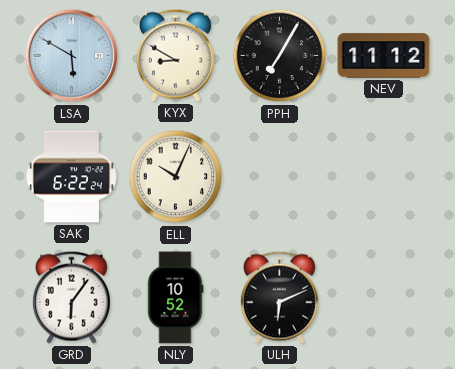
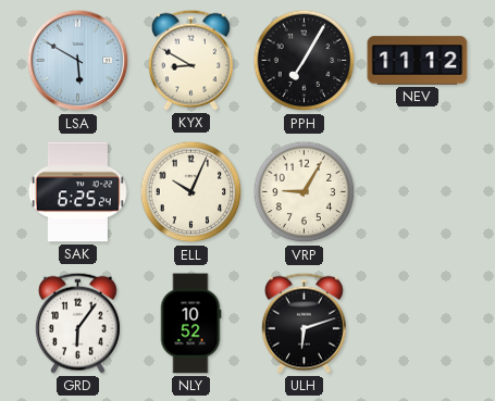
SAK: 6:22 -> 6:25 (77, 192)
VRP: none -> 9:05 (305, 192)
ULH: 6:11 -> 6:12 (304, 323)
